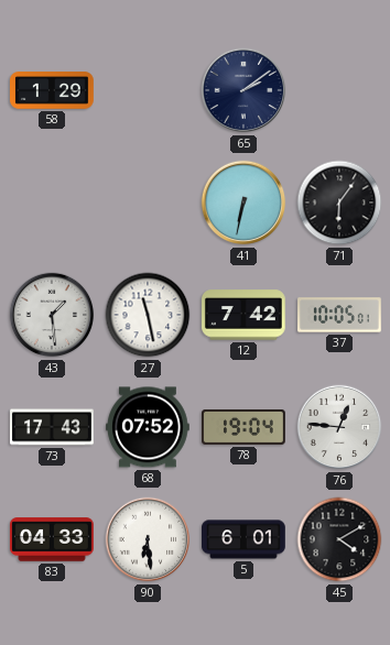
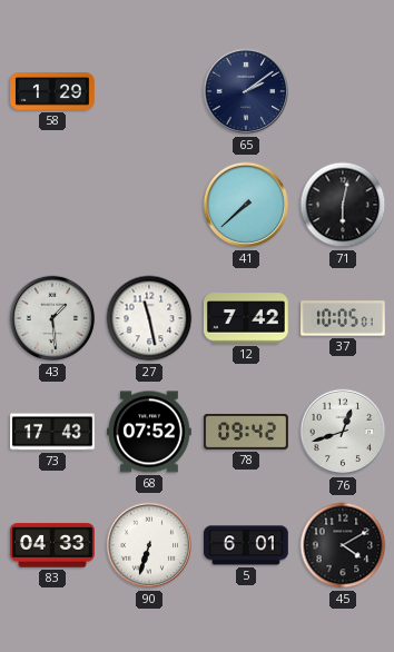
41: 6:32 -> 7:38 (246, 205)
71: 6:06 -> 6:02 (343, 205)
78: 19:04 -> 09:42 (247, 432)
76: 12:46 -> 12:42 (343, 432)
90: 6:29 -> 6:33 (149, 545)
